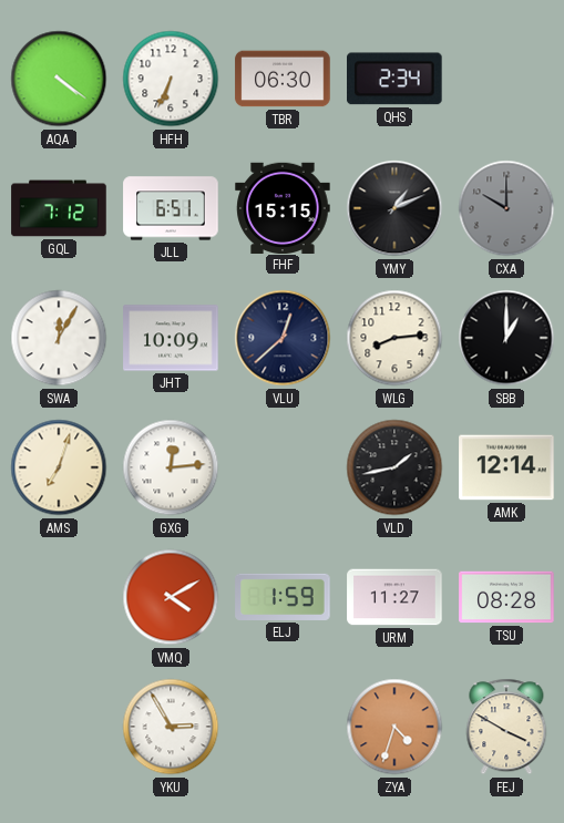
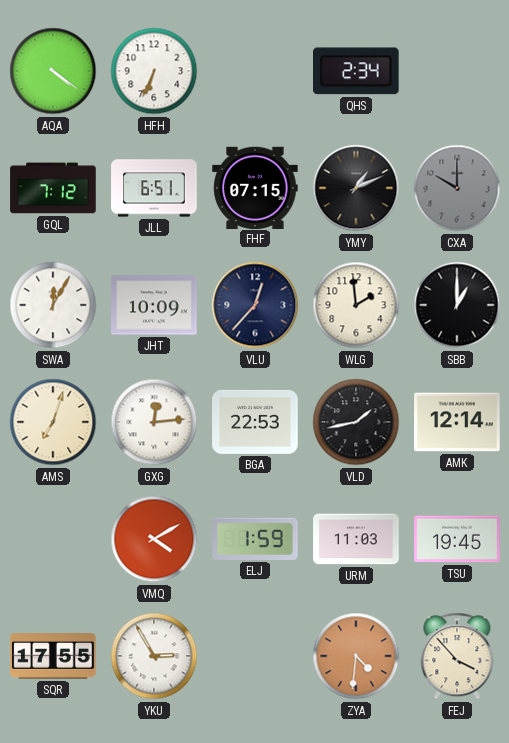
TBR: 06:30 -> none (283, 79)
FHF: 15:15 -> 07:15 (255, 187)
VLU: 12:38 -> 12:37 (255, 305)
WLG: 8:14 -> 1:59 (356, 305)
BGA: none -> 22:53 (255, 422)
URM: 11:27 -> 11:03 (356, 539)
TSU: 08:28 -> 19:45 (457, 539)
SQR: none -> 17:55 (53, 656)
ZYA: 4:33 -> 4:31 (356, 656)
FEJ: 3:50 -> 3:53 (457, 656)
